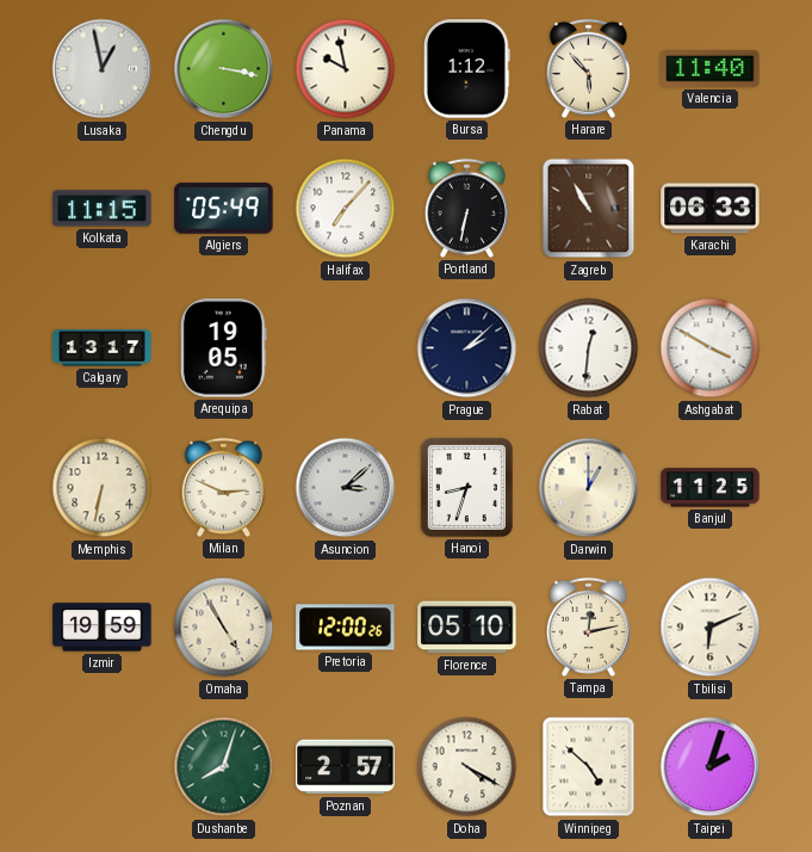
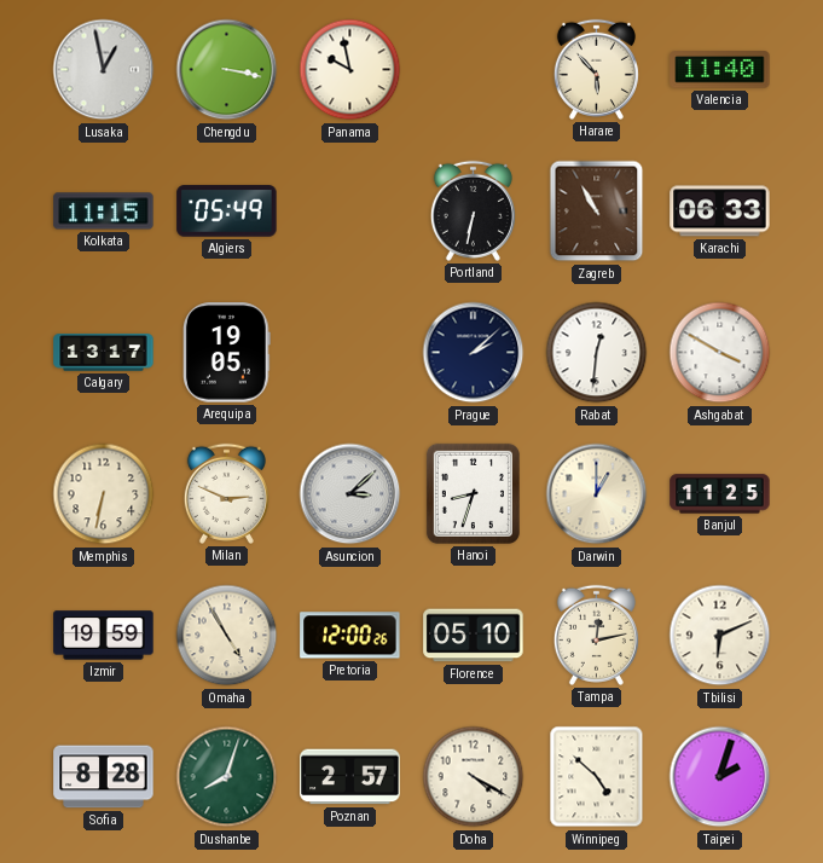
Bursa: 1:12 -> none (466, 69)
Halifax: 7:07 -> none (346, 209)
Sofia: none -> 8:28 (104, 777)
